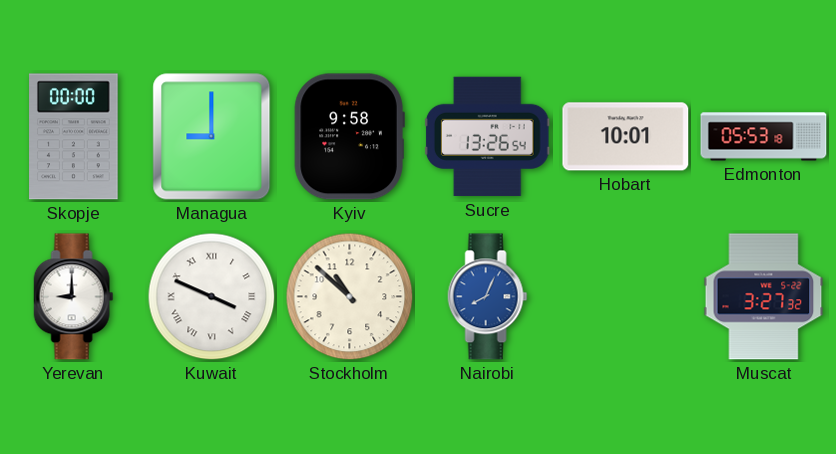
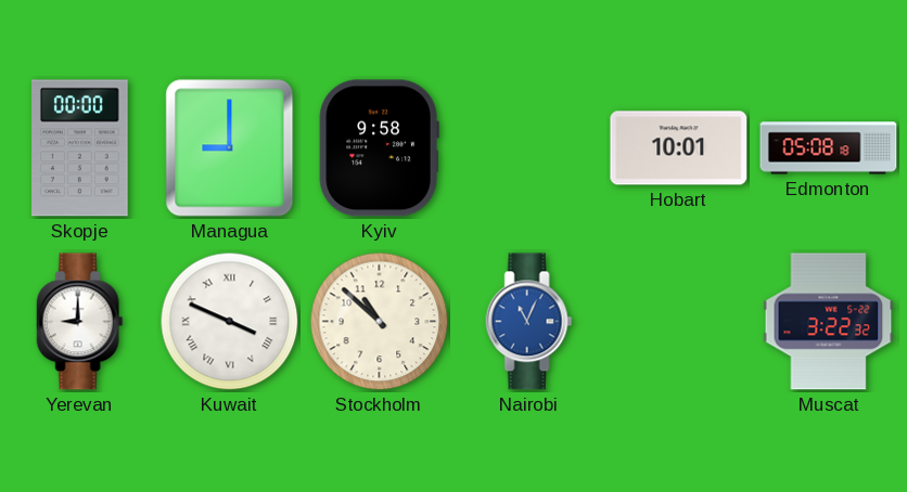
Sucre: 13:26 -> none (487, 137)
Edmonton: 05:53 -> 05:08 (829, 148)
Nairobi: 8:04 -> 11:04 (529, 322)
Muscat: 3:27 -> 3:22 (829, 322)
